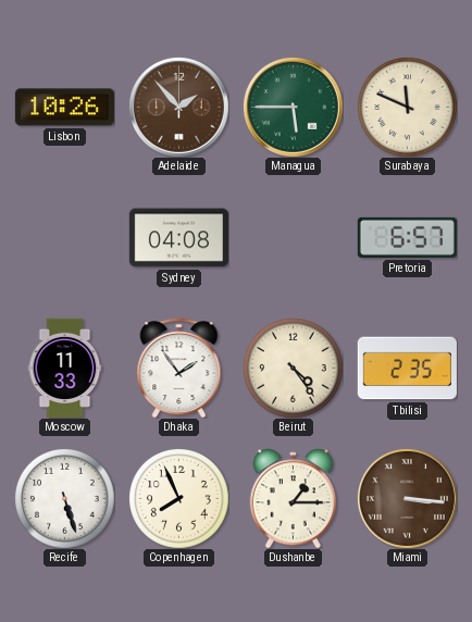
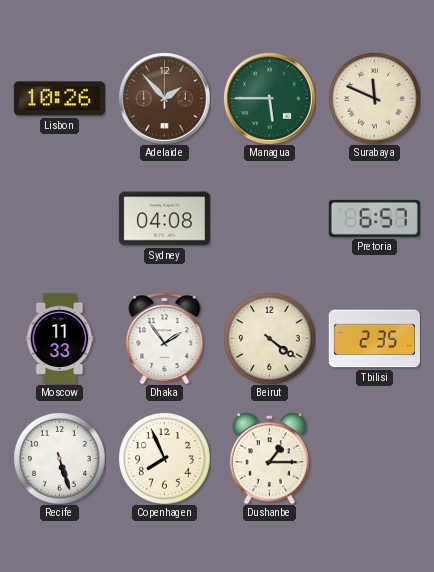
Beirut: 4:24 -> 4:21 (270, 339)
Miami: 3:16 -> none (407, 498)
